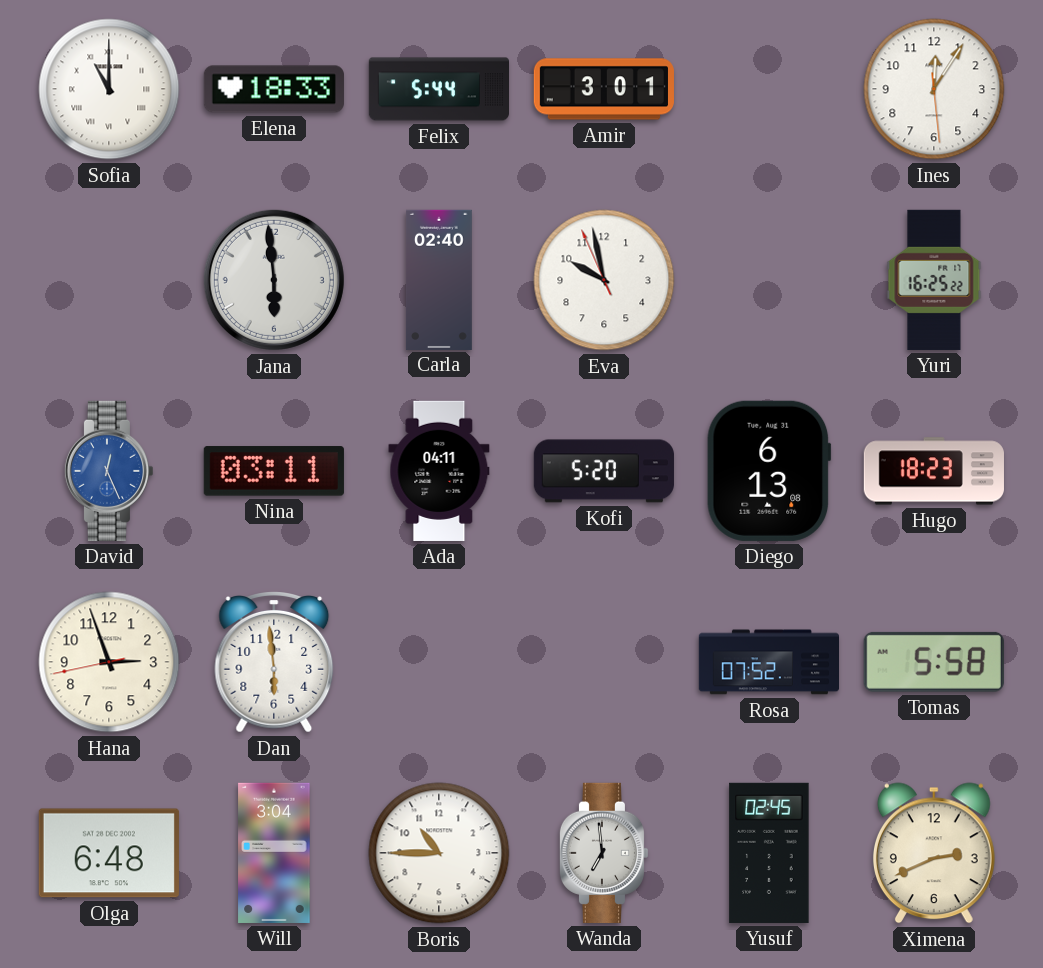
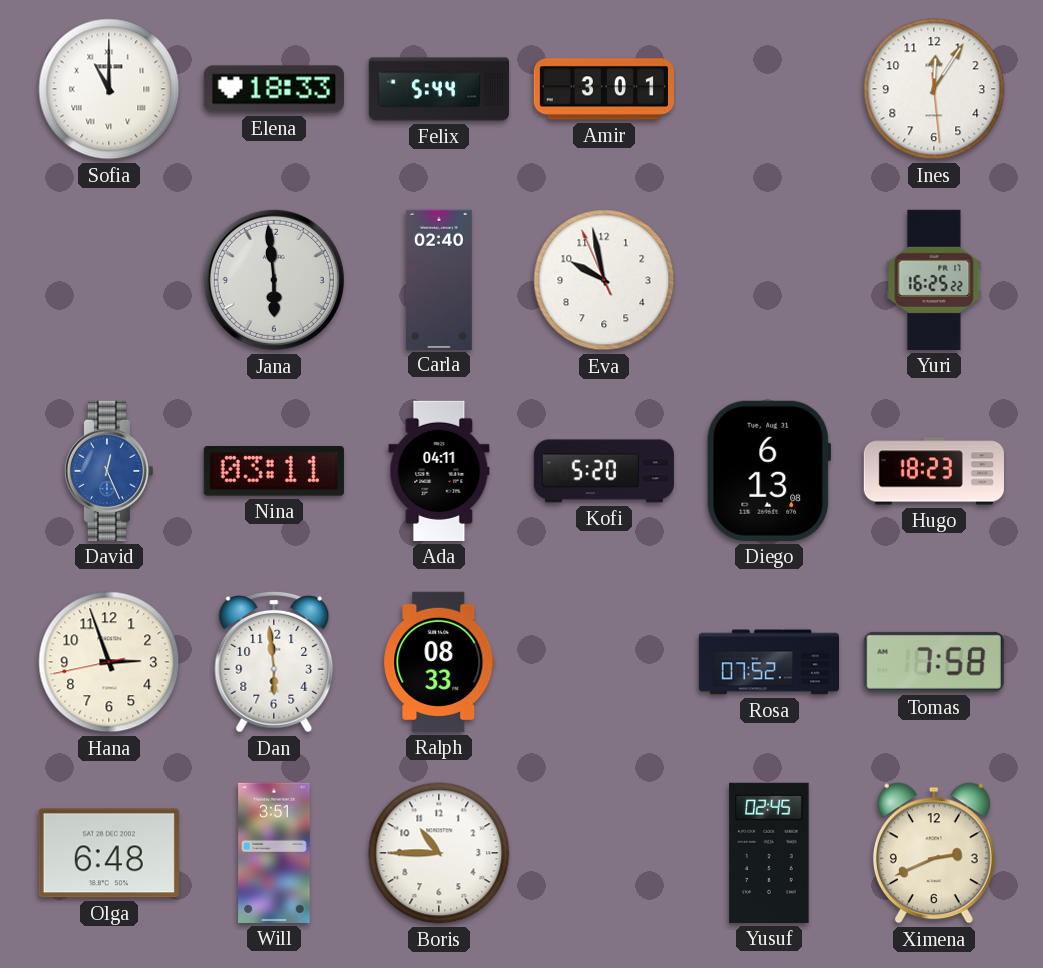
Ralph: none -> 08:33 (439, 662)
Tomas: 5:58 -> 7:58 (934, 662)
Will: 3:04 -> 3:51 (274, 853)
Wanda: 6:59 -> none (603, 853)
